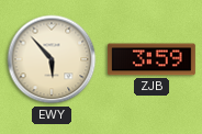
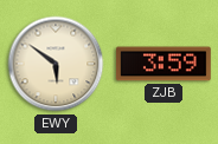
EWY: 5:53 -> 5:51 (56, 64)
